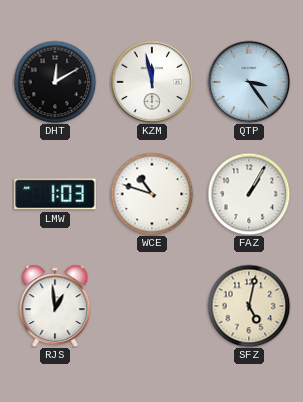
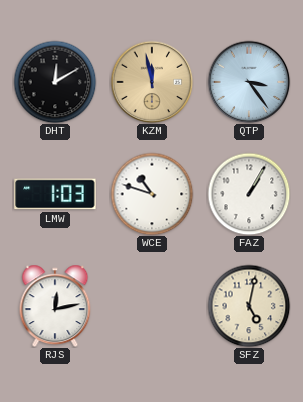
KZM dial: white -> champagne (152, 82)
RJS: 12:59 -> 12:13 (55, 306)
